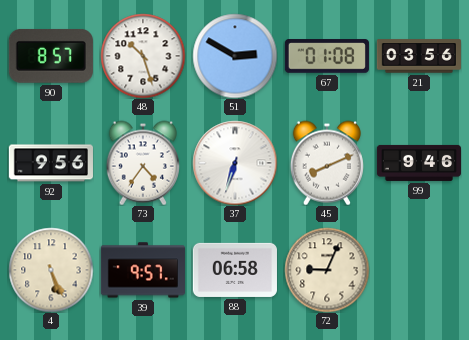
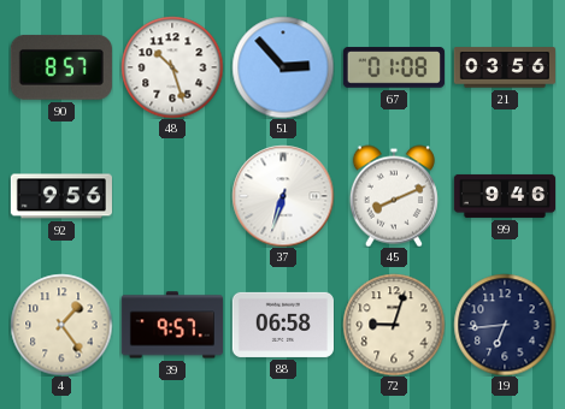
51: 2:50 -> 2:53 (283, 67)
73: 4:36 -> none (143, 163)
4: 5:26 -> 1:24 (61, 325)
72: 9:04 -> 9:03 (394, 325)
19: none -> 6:44 (505, 325)
